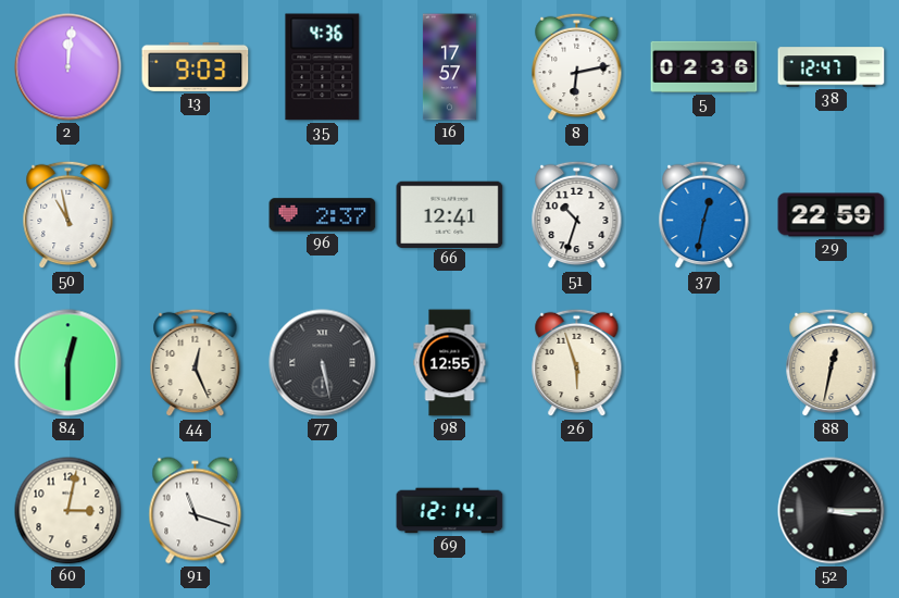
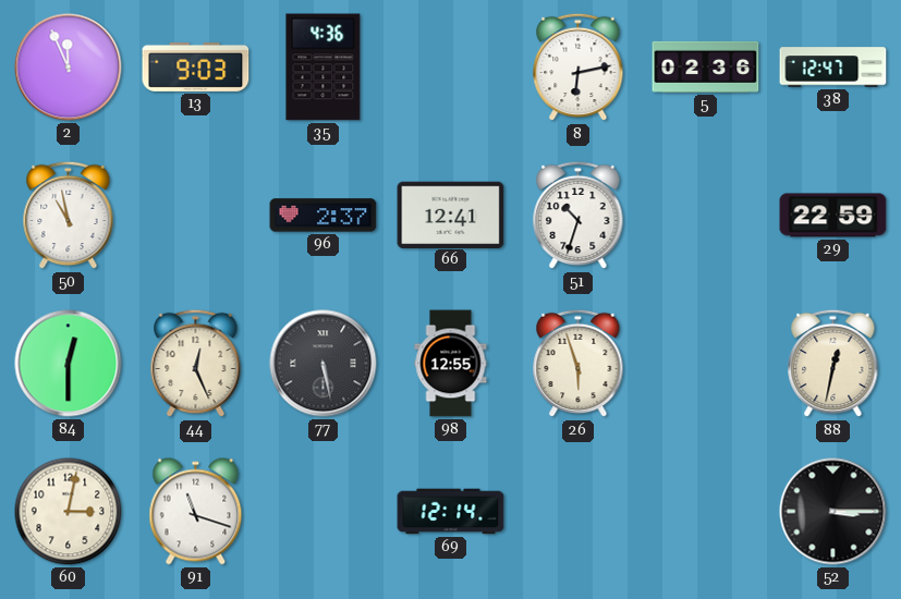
2: 12:01 -> 11:56 (69, 68)
16: 17:57 -> none (449, 67)
37: 12:32 -> none (704, 215)
